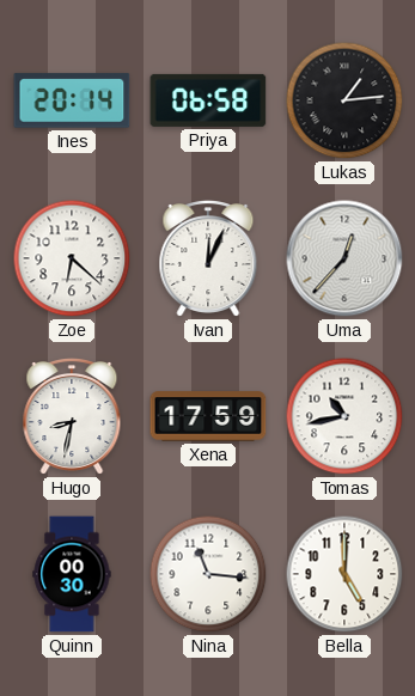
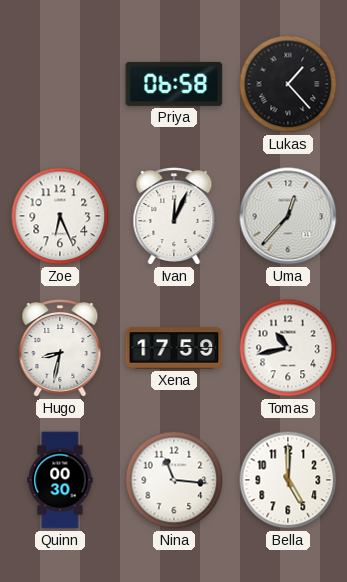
Ines: 20:14 -> none (72, 100)
Lukas: 1:14 -> 1:23 (288, 84)
Zoe: 6:22 -> 6:26 (60, 216)
